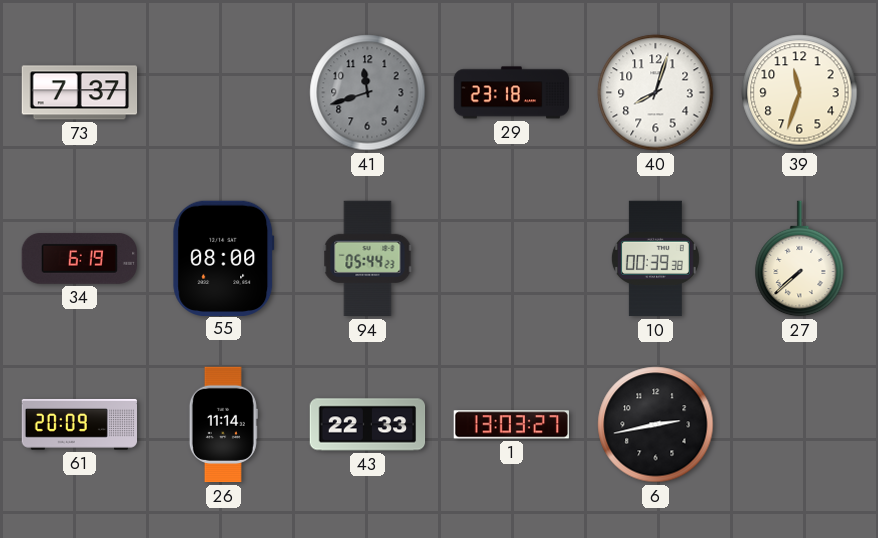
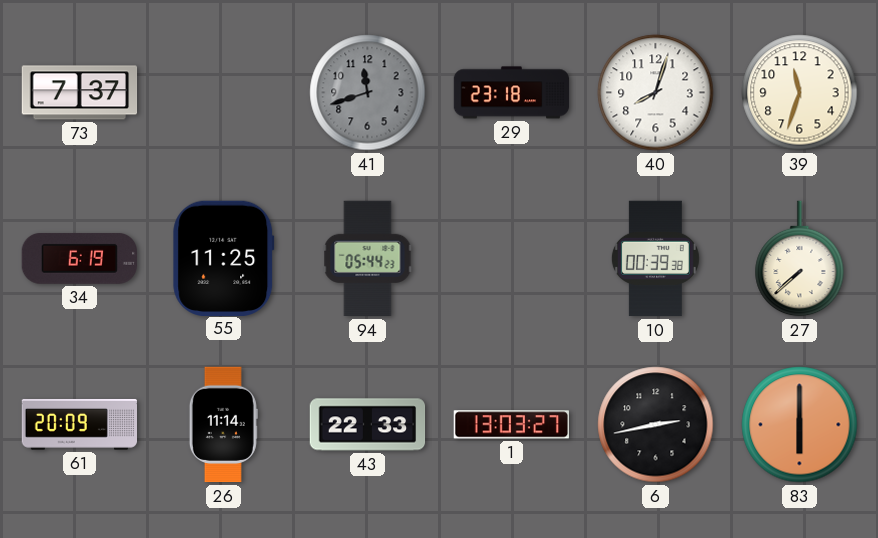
55: 08:00 -> 11:25 (224, 258)
83: none -> 6:00 (800, 425)
